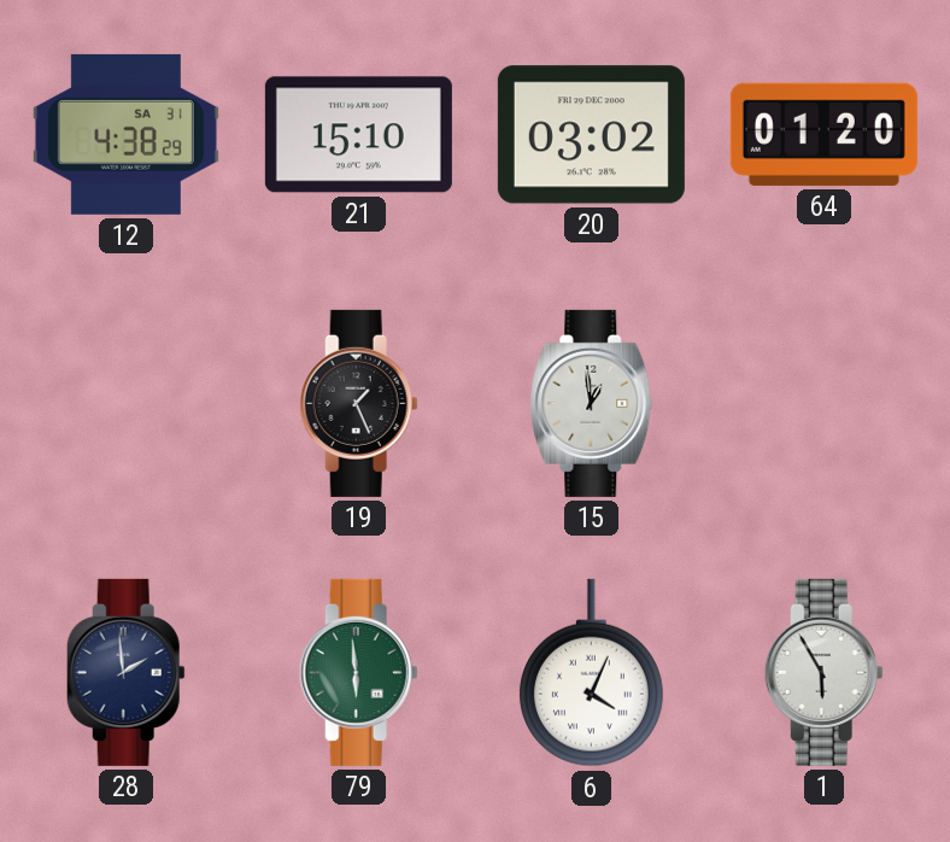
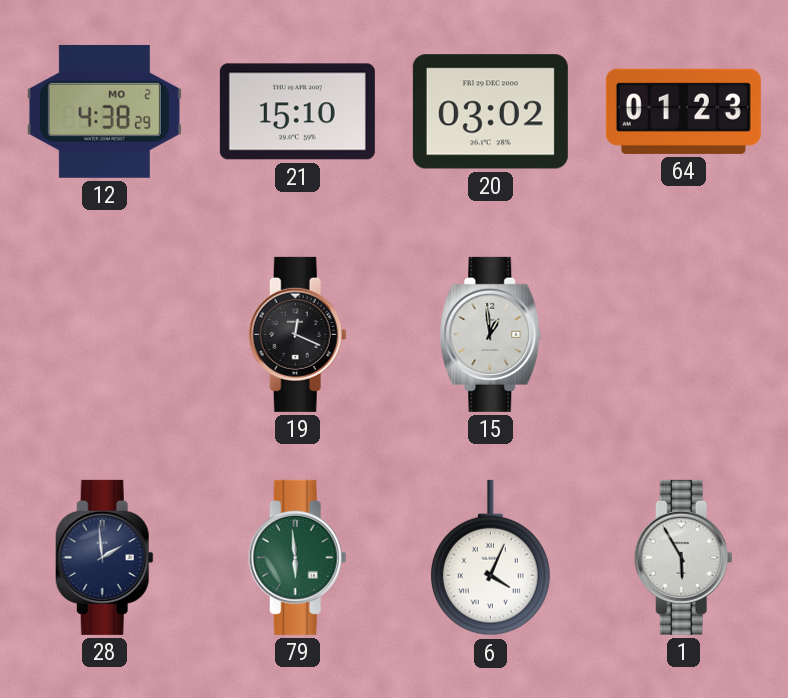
12 date: SA 31 -> MO 2 (104, 111)
64: 01:20 -> 01:23 (683, 111)
19: 1:26 -> 12:19 (297, 334)
